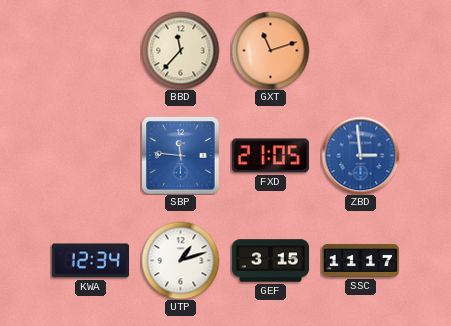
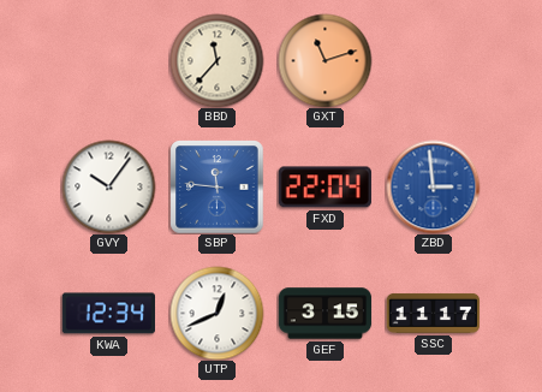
GVY: none -> 10:06 (108, 186)
FXD: 21:05 -> 22:04 (324, 188)
UTP: 1:12 -> 12:41 (216, 313)
